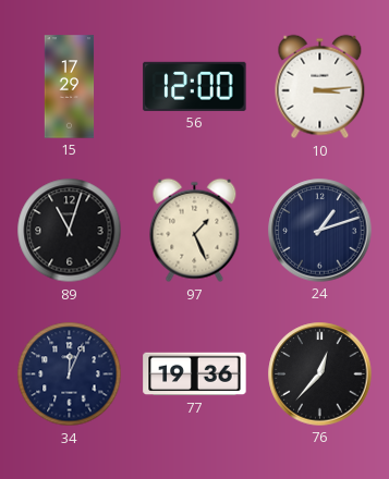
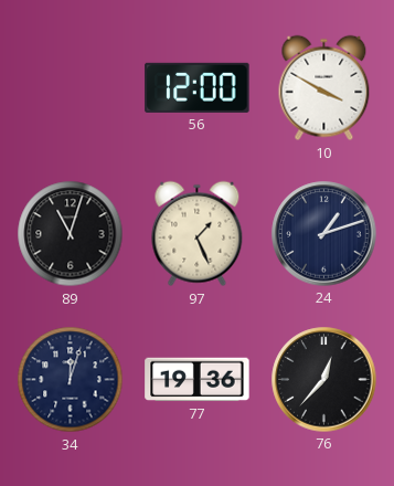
15: 17:29 -> none (70, 87)
10: 3:14 -> 3:50 (324, 88)
34: 12:04 -> 12:03 (71, 380)
